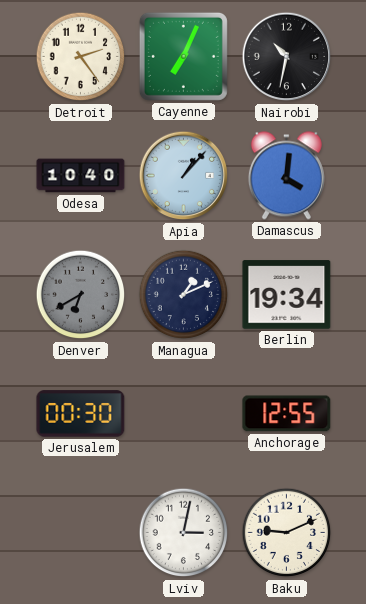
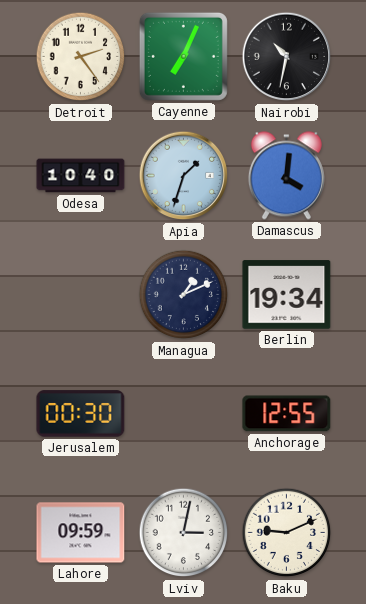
Apia: 1:07 -> 1:33 (184, 176)
Denver: 6:40 -> none (81, 295)
Lahore: none -> 09:59 (81, 533)
